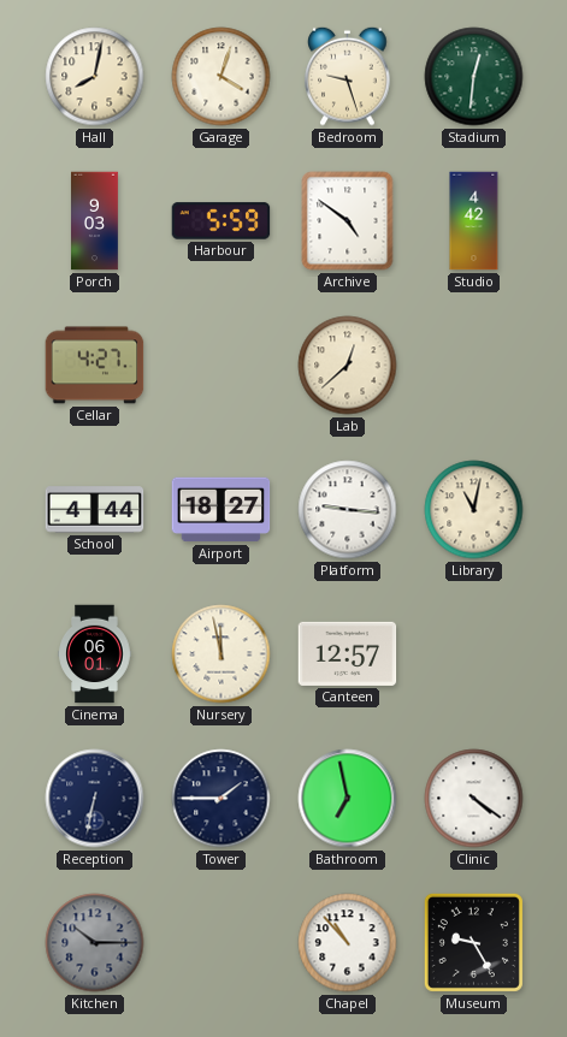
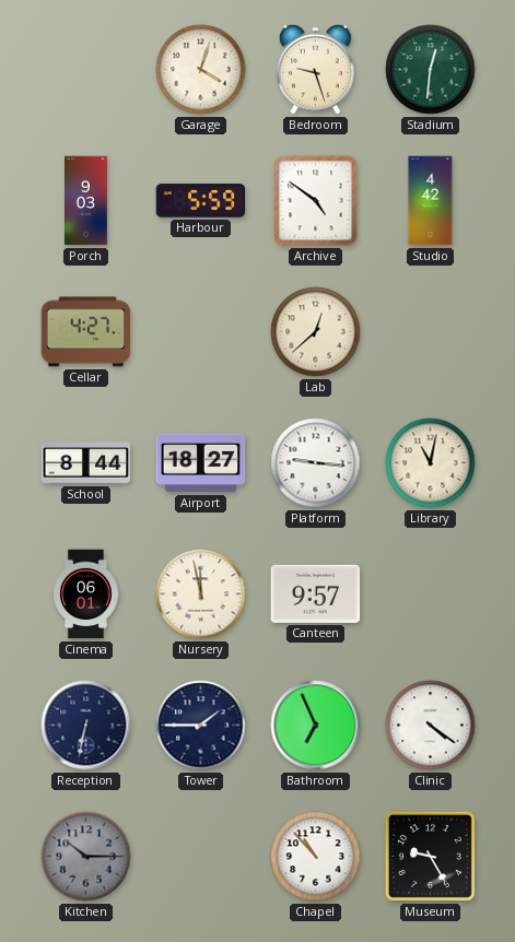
Hall: 8:02 -> none (95, 77)
School: 4:44 -> 8:44 (86, 463)
Canteen: 12:57 -> 9:57 (316, 593)
Bathroom: 6:58 -> 6:56 (316, 726)
